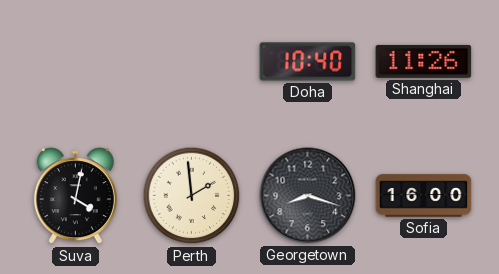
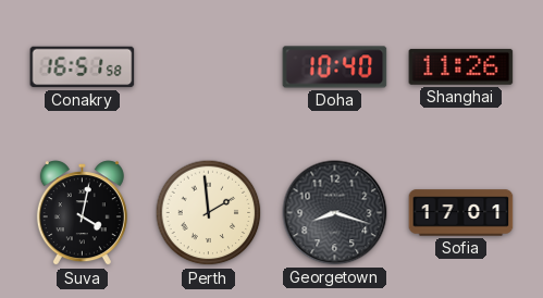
Conakry: none -> 16:51 (83, 67)
Sofia: 16:00 -> 17:01 (461, 213)
